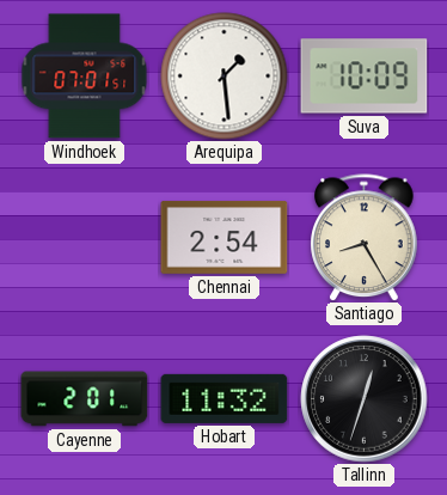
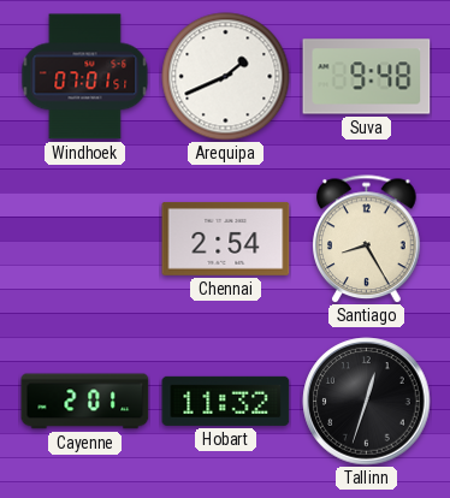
Arequipa: 1:29 -> 1:41 (226, 77)
Suva: 10:09 -> 9:48 (367, 77)
